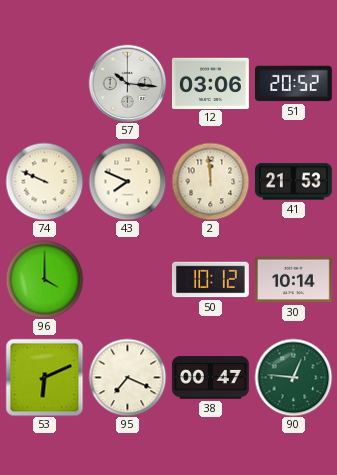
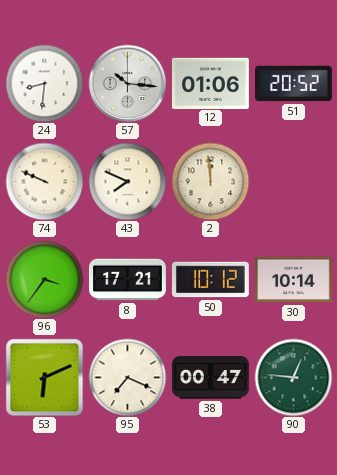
24: none -> 8:31 (44, 83)
12: 03:06 -> 01:06 (210, 83)
41: 21:53 -> none (293, 182)
96: 4:00 -> 3:36 (44, 279)
8: none -> 17:21 (128, 280)
